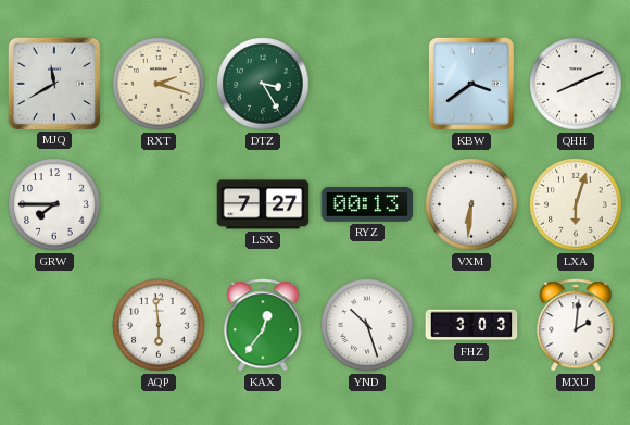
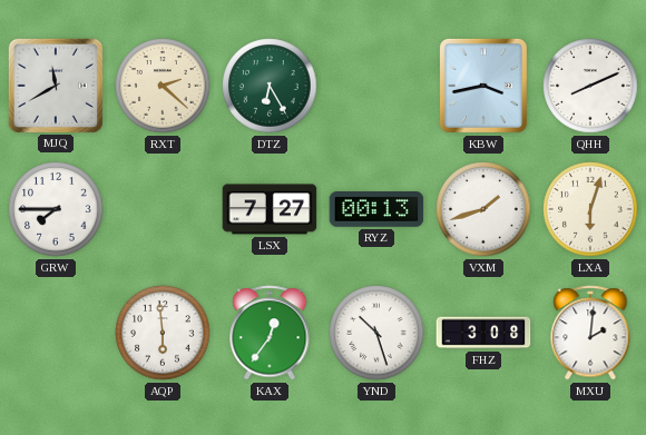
RXT: 2:18 -> 2:22 (163, 86)
DTZ: 3:25 -> 6:25 (270, 86)
KBW: 3:39 -> 3:43 (483, 86)
VXM: 6:31 -> 1:42 (483, 209)
FHZ: 3:03 -> 3:08 (483, 333)
